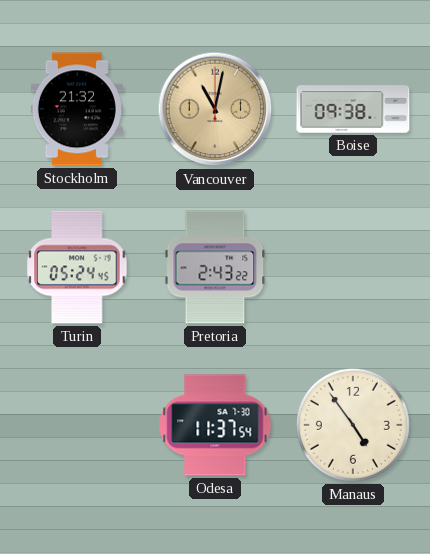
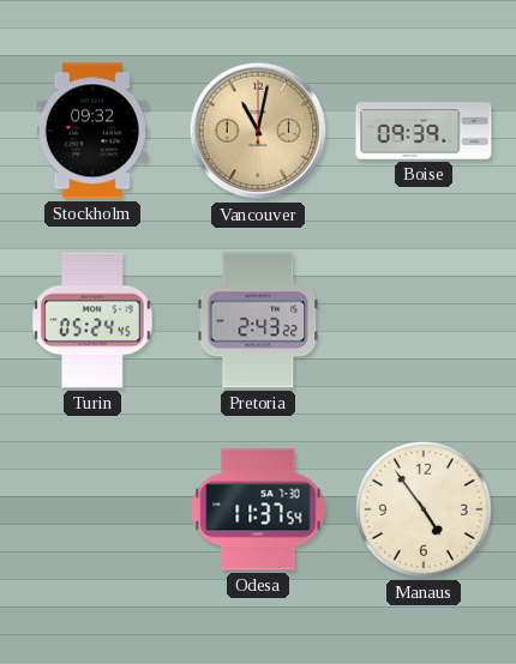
Stockholm: 21:32 -> 09:32 (92, 131)
Boise: 09:38 -> 09:39 (424, 131)
